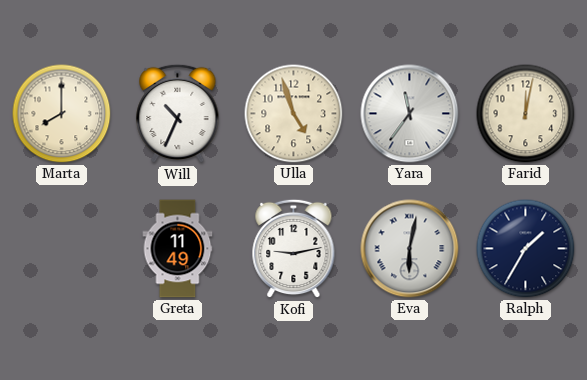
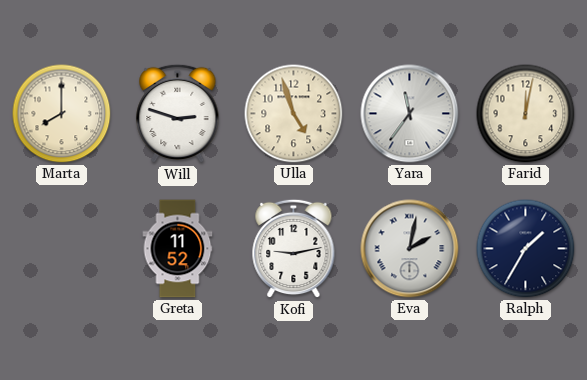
Will: 10:34 -> 2:48 (178, 114)
Greta: 11:49 -> 11:52 (178, 249)
Eva: 6:02 -> 2:02 (410, 249)
